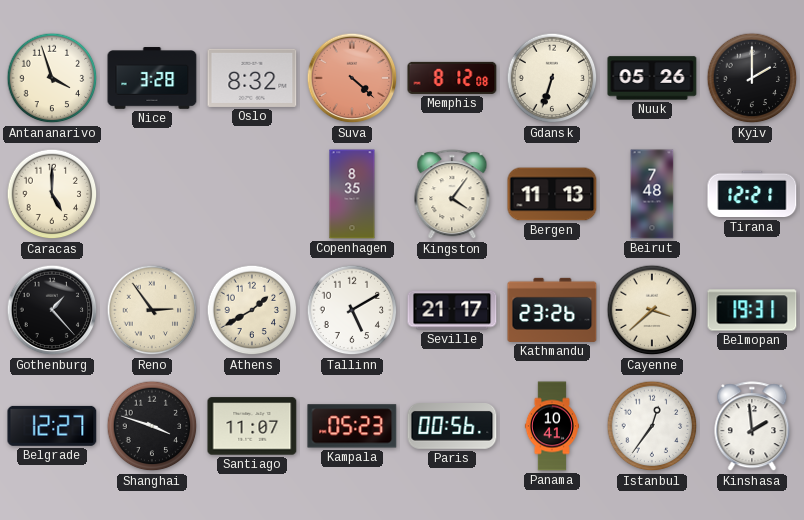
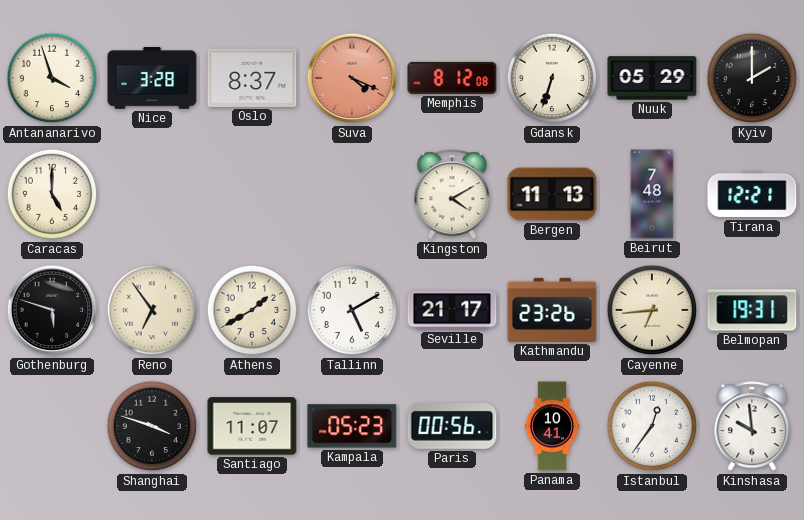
Oslo: 8:32 -> 8:37 (252, 78)
Suva: 4:22 -> 4:19 (352, 78)
Nuuk: 05:26 -> 05:29 (652, 78)
Copenhagen: 8:35 -> none (352, 194)
Kingston: 4:06 -> 4:10 (452, 195)
Gothenburg: 1:23 -> 5:48 (52, 310)
Reno: 2:54 -> 6:54 (152, 310)
Cayenne: 3:38 -> 6:44 (652, 310)
Belgrade: 12:27 -> none (52, 426)
Kinshasa: 1:59 -> 9:59 (752, 427)
